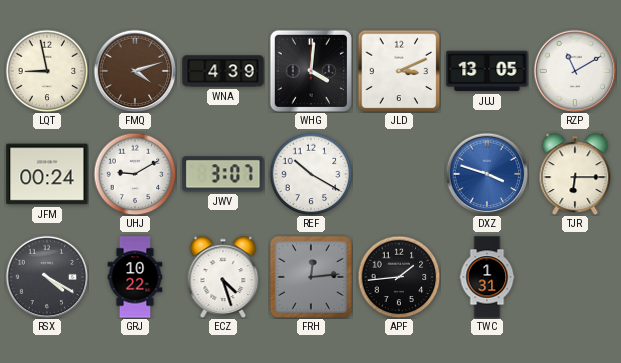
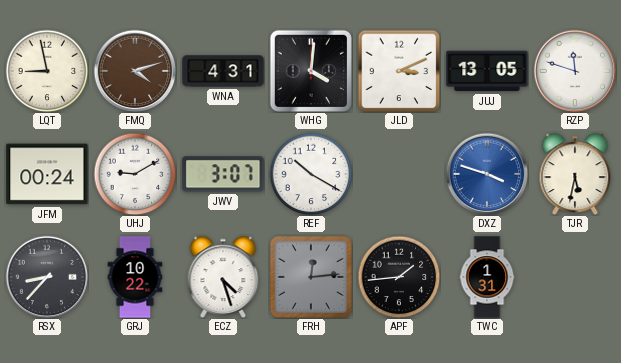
WNA: 4:39 -> 4:31 (223, 71)
RZP: 11:10 -> 11:48 (575, 71)
TJR: 6:15 -> 5:32 (575, 174)
RSX: 4:20 -> 8:37 (47, 277)
